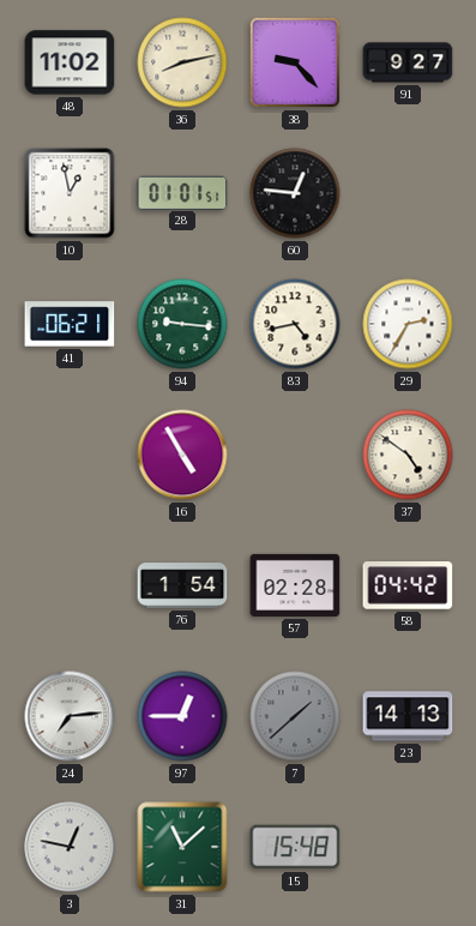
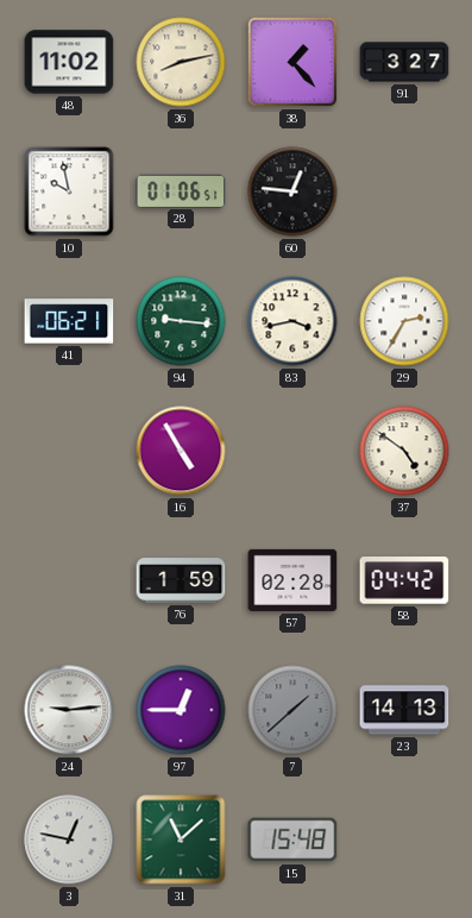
38: 9:23 -> 1:23 (292, 62)
91: 9:27 -> 3:27 (404, 62)
10: 12:58 -> 9:58 (69, 191)
28: 01:01 -> 01:06 (181, 190)
83: 4:43 -> 3:43 (292, 321)
76: 1:54 -> 1:59 (181, 580)
24: 7:14 -> 9:14 (69, 710)
